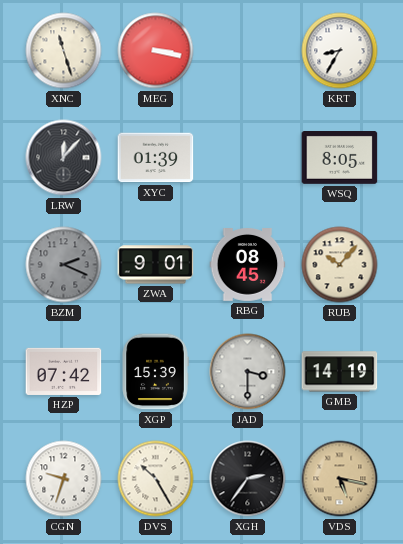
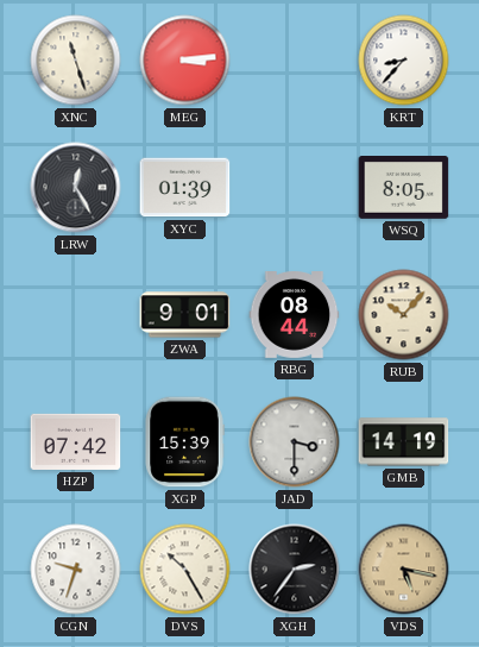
MEG: 3:17 -> 3:14 (185, 61)
KRT: 8:35 -> 8:37 (404, 61)
LRW: 12:07 -> 12:25 (76, 188)
BZM: 2:19 -> none (64, 265)
RBG: 08:45 -> 08:44 (295, 315)
